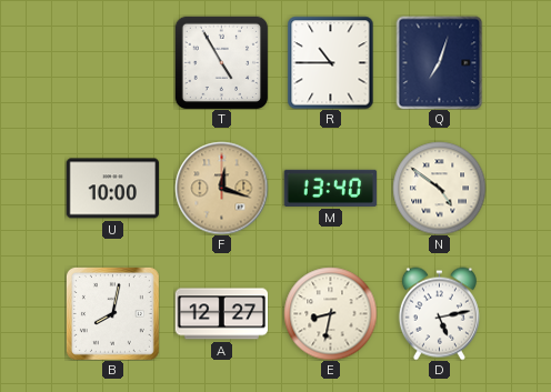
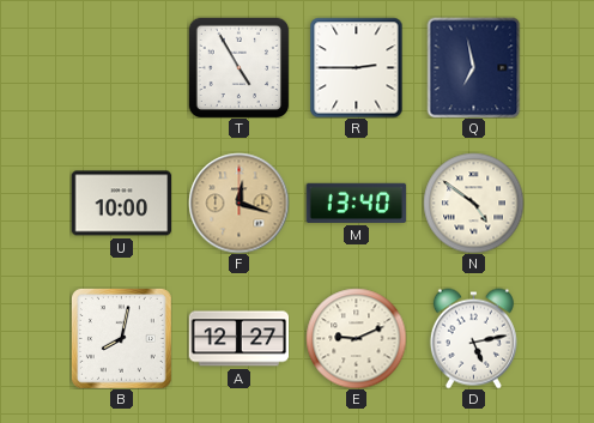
R: 10:45 -> 2:45 (357, 67)
Q: 7:03 -> 6:58 (474, 67)
E: 8:32 -> 9:11 (356, 338)
